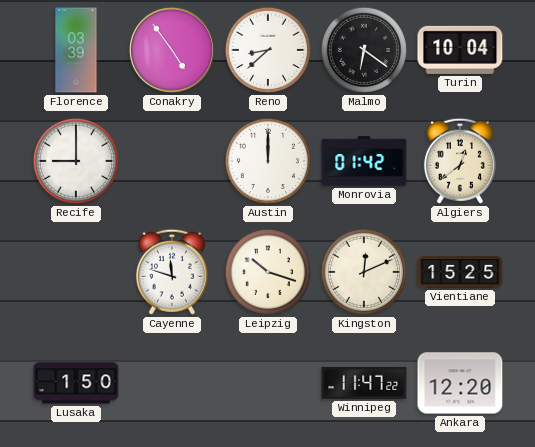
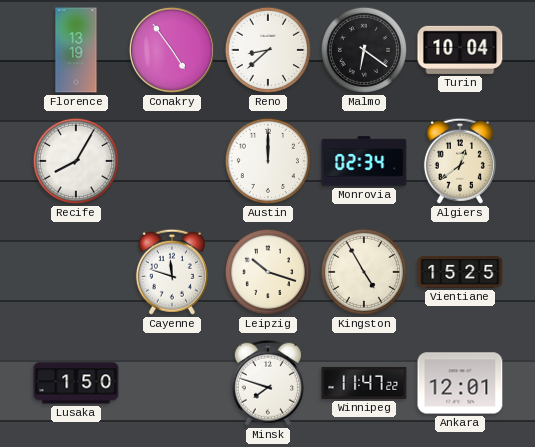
Florence: 03:39 -> 13:19 (76, 50)
Recife: 9:00 -> 8:05 (76, 161)
Monrovia: 01:42 -> 02:34 (364, 161)
Kingston: 12:11 -> 4:55 (364, 272)
Minsk: none -> 7:48 (268, 383)
Ankara: 12:20 -> 12:01 (460, 383)
